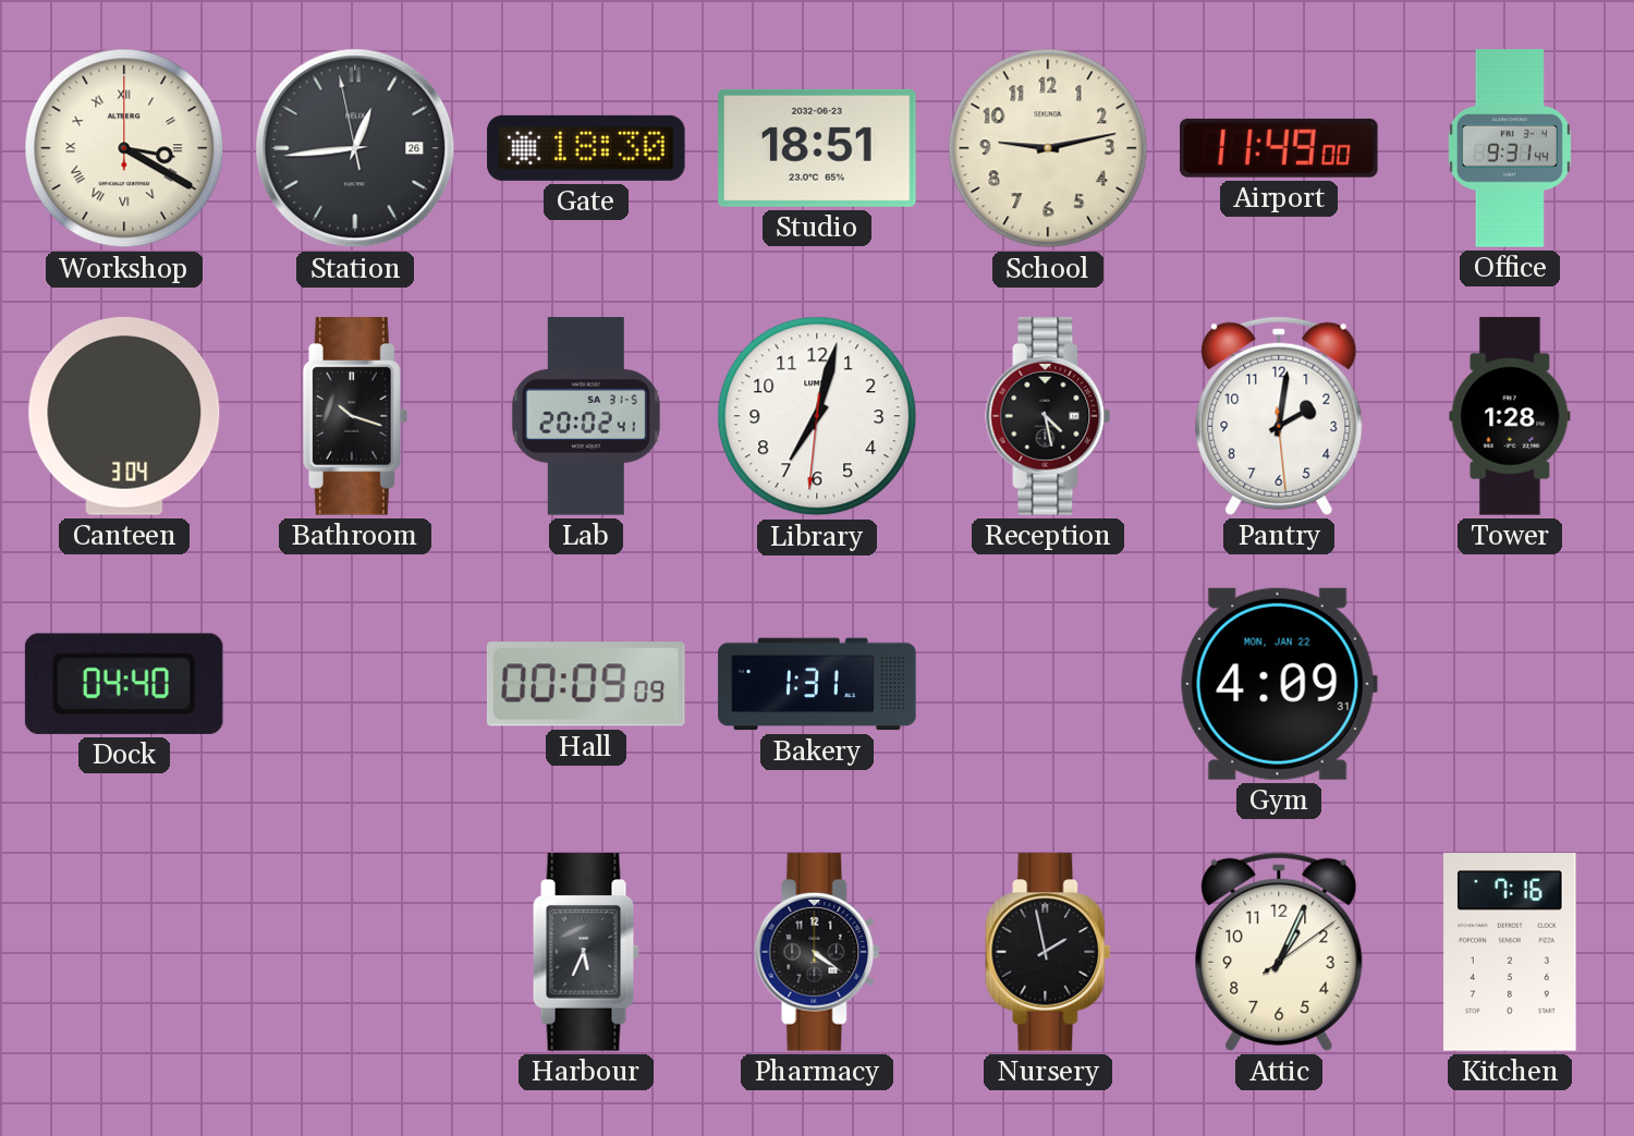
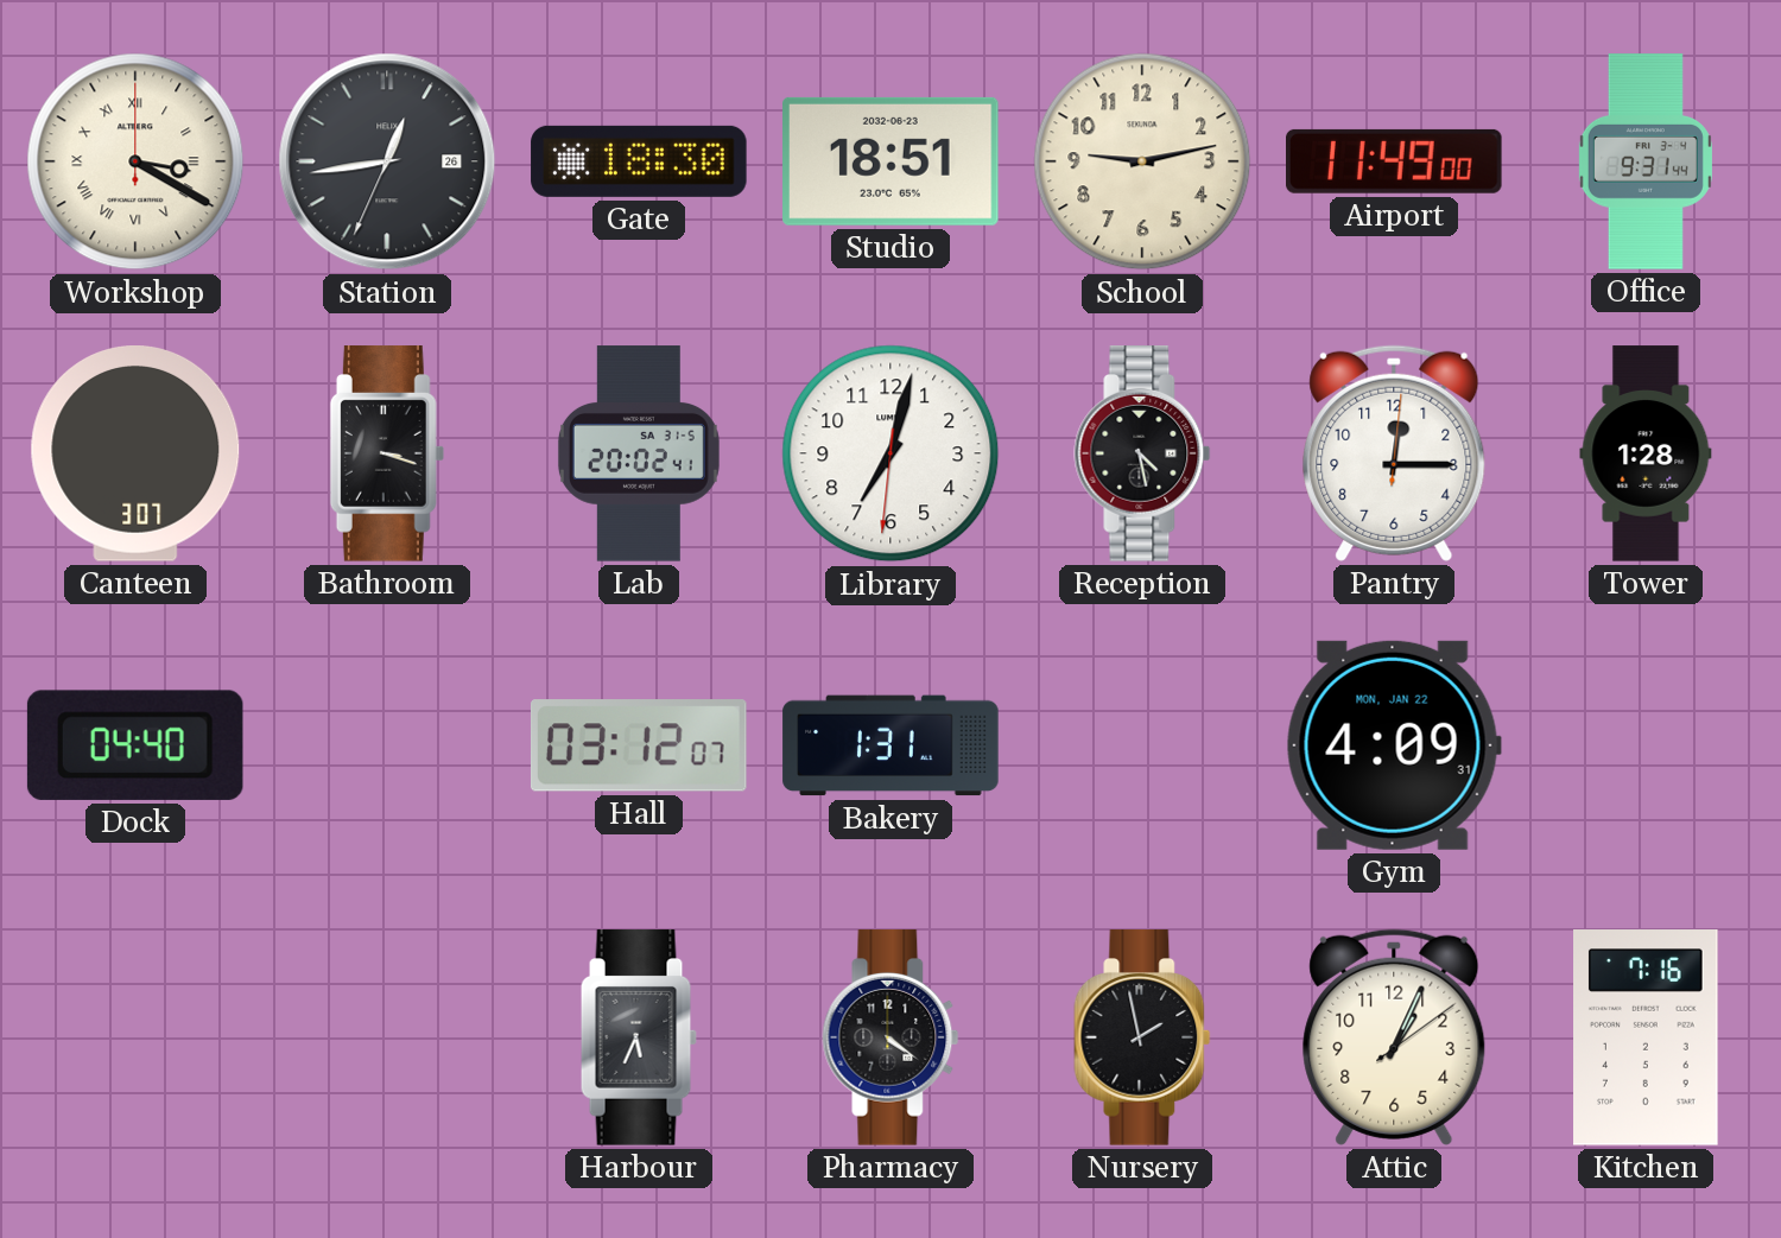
Station: 12:43:58 -> 12:43:34 (387, 161)
Canteen: 3:04 -> 3:07 (135, 455)
Bathroom: 10:18 -> 3:18 (387, 453)
Pantry: 2:01 -> 12:15 (1394, 453)
Hall: 00:09 -> 03:12 (639, 745)
